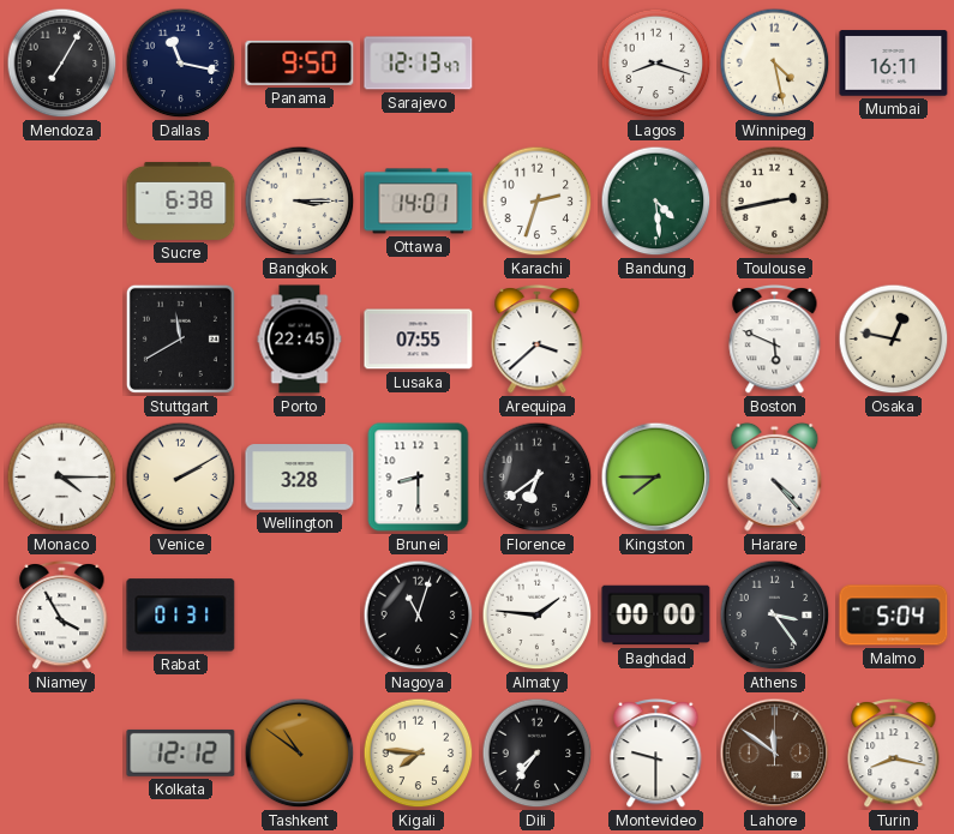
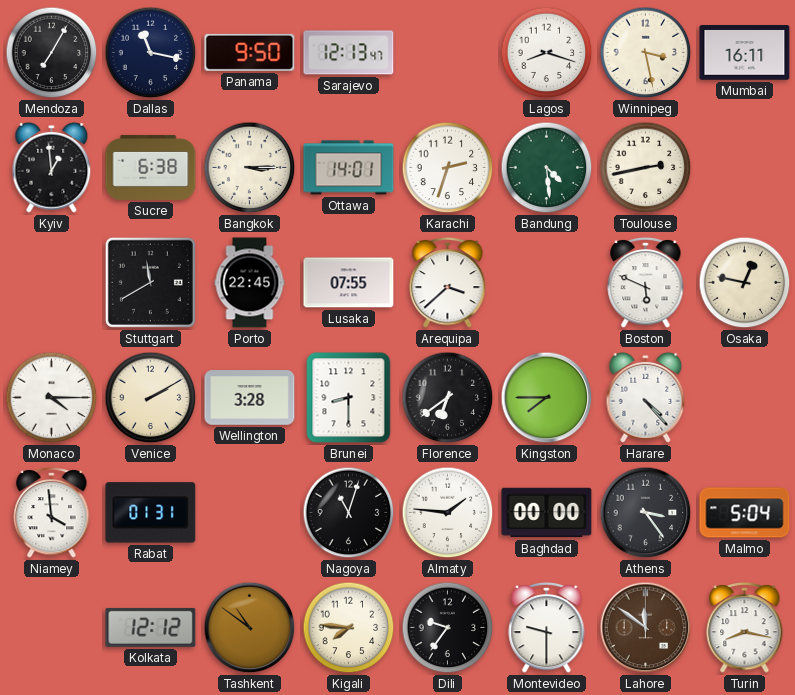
Winnipeg: 4:28 -> 3:28 (646, 53)
Kyiv: none -> 12:59 (52, 167)
Niamey: 3:55 -> 3:59 (52, 512)
Dili: 7:36 -> 9:36 (448, 628)
